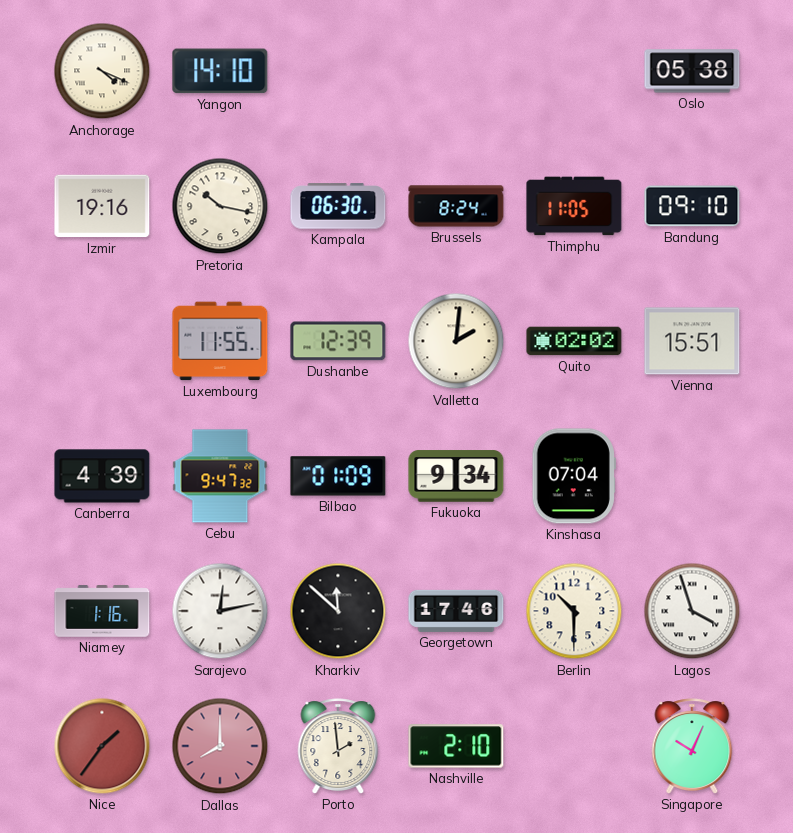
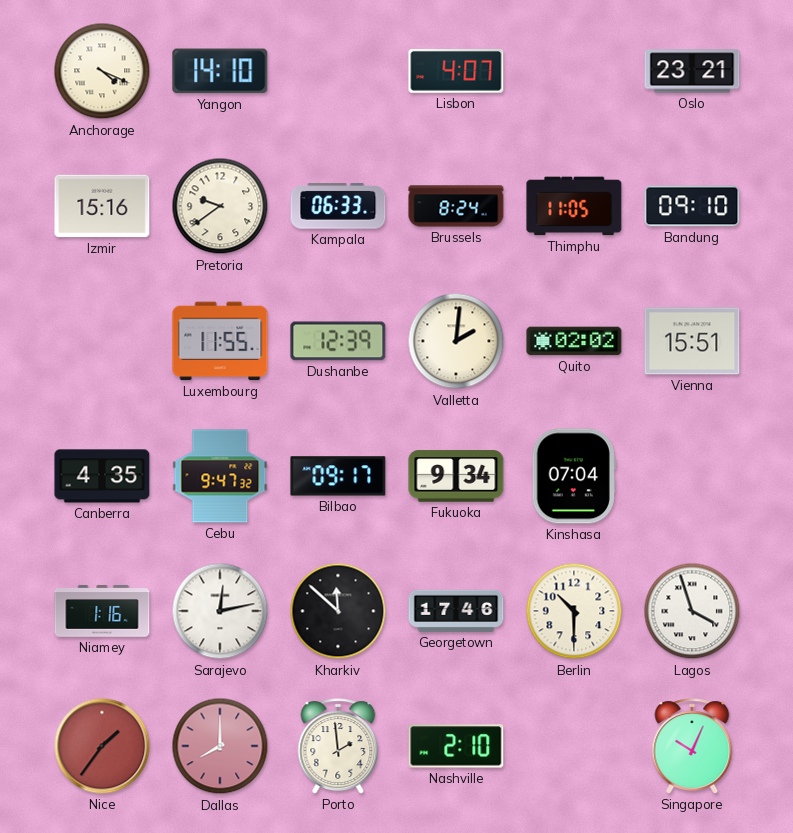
Lisbon: none -> 4:07 (456, 72)
Oslo: 05:38 -> 23:21 (692, 71)
Izmir: 19:16 -> 15:16 (102, 206)
Pretoria: 10:17 -> 9:39 (220, 206)
Kampala: 06:30 -> 06:33 (338, 206)
Canberra: 4:39 -> 4:35 (102, 476)
Bilbao: 01:09 -> 09:17 (338, 476)
